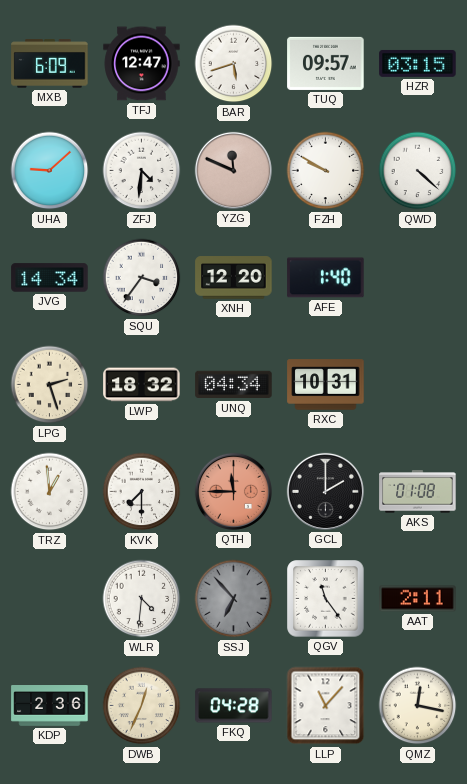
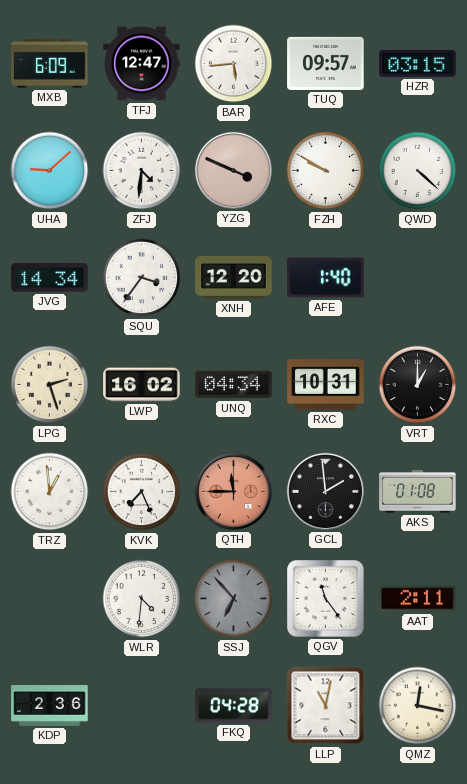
BAR: 5:42 -> 5:44 (234, 64)
YZG: 11:49 -> 3:49 (233, 170)
LWP: 18:32 -> 16:02 (142, 385)
VRT: none -> 1:00 (418, 385)
KVK: 7:30 -> 7:26 (142, 492)
GCL: 2:00 -> 1:59 (325, 491)
DWB: 12:34 -> none (142, 706)
LLP: 11:07 -> 11:02 (326, 706)
